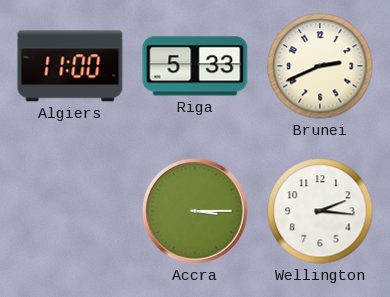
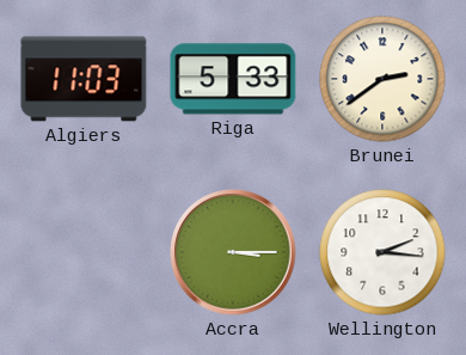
Algiers: 11:00 -> 11:03 (84, 79)
Brunei: 2:41 -> 2:39 (382, 79)
